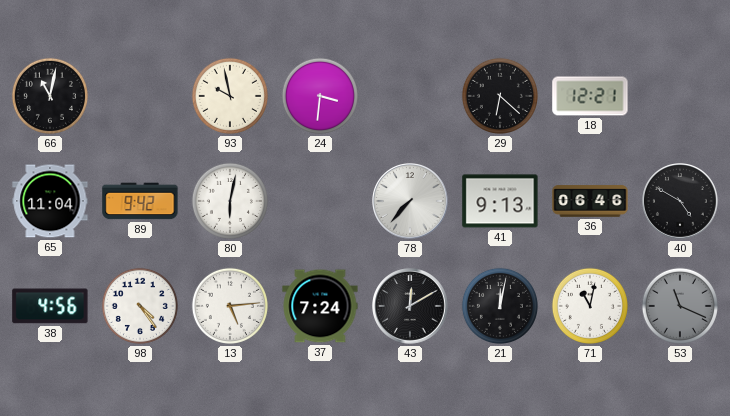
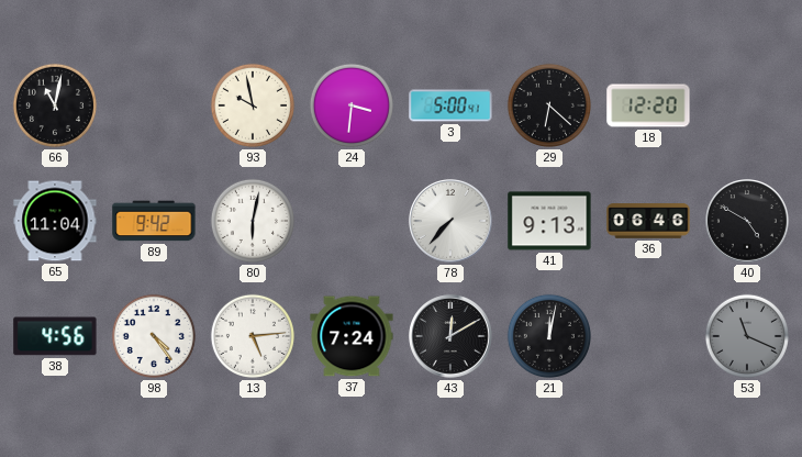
3: none -> 5:00 (450, 105)
18: 12:21 -> 12:20 (648, 105)
71: 11:02 -> none (590, 306)
